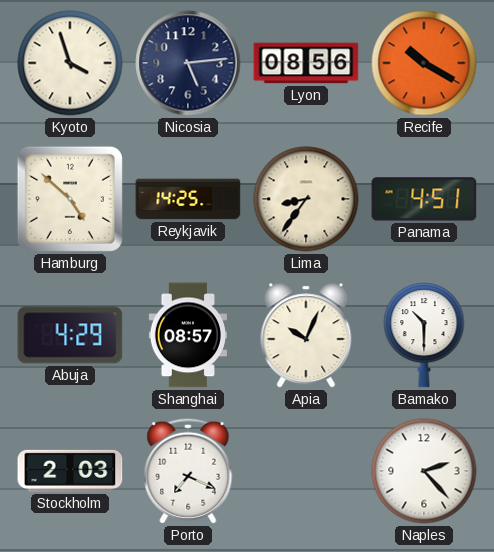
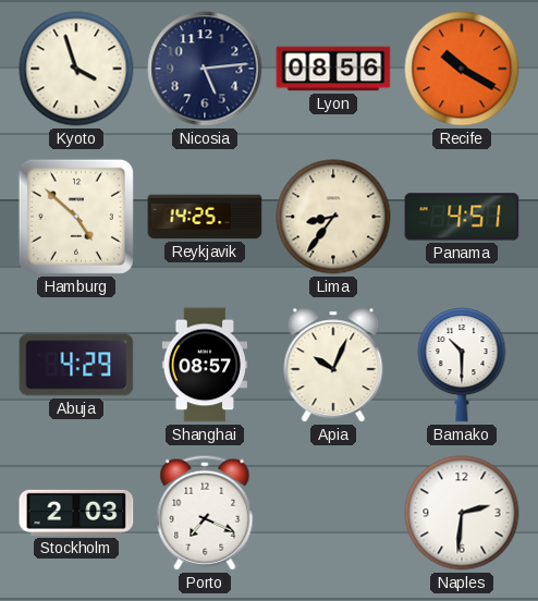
Naples: 2:23 -> 2:31 (462, 513)
